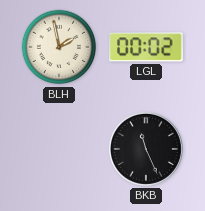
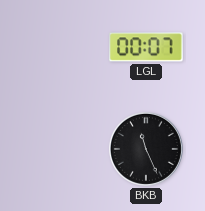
BLH: 1:58 -> none (59, 47)
LGL: 00:02 -> 00:07 (146, 47)
